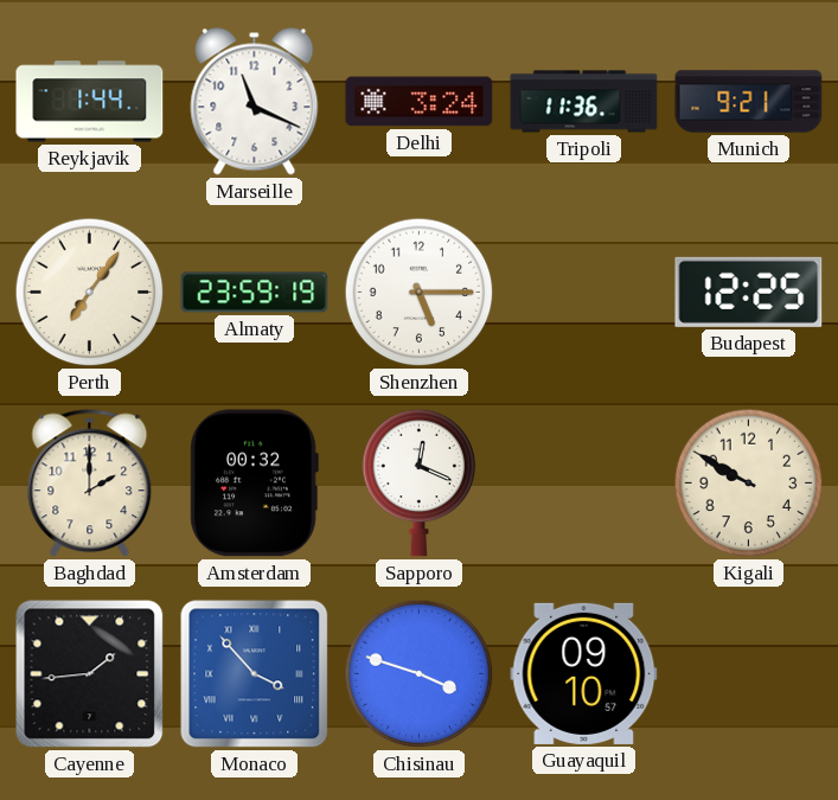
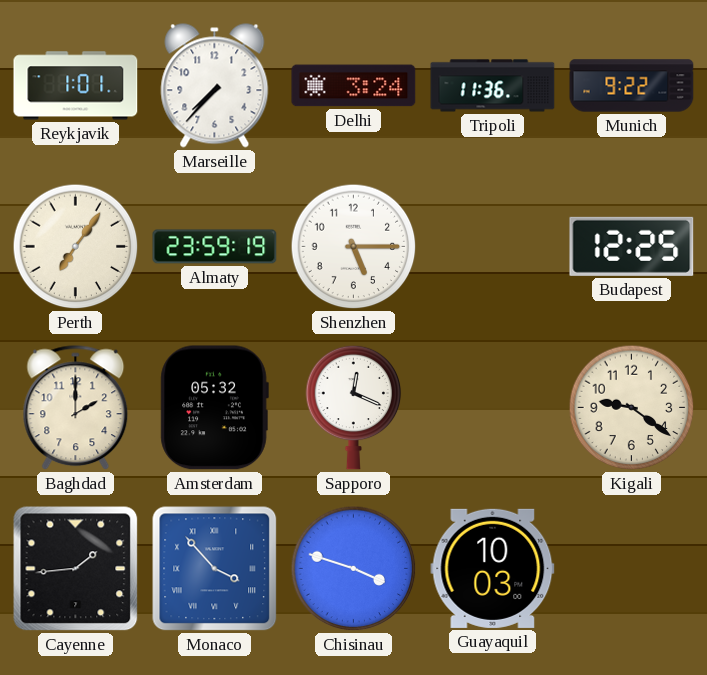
Reykjavik: 1:44 -> 1:01 (76, 86)
Marseille: 11:19 -> 7:37 (215, 86)
Munich: 9:21 -> 9:22 (632, 86)
Amsterdam: 00:32 -> 05:32 (214, 408)
Kigali: 9:50 -> 9:21 (632, 408)
Guayaquil: 09:10 -> 10:03 (493, 568)
